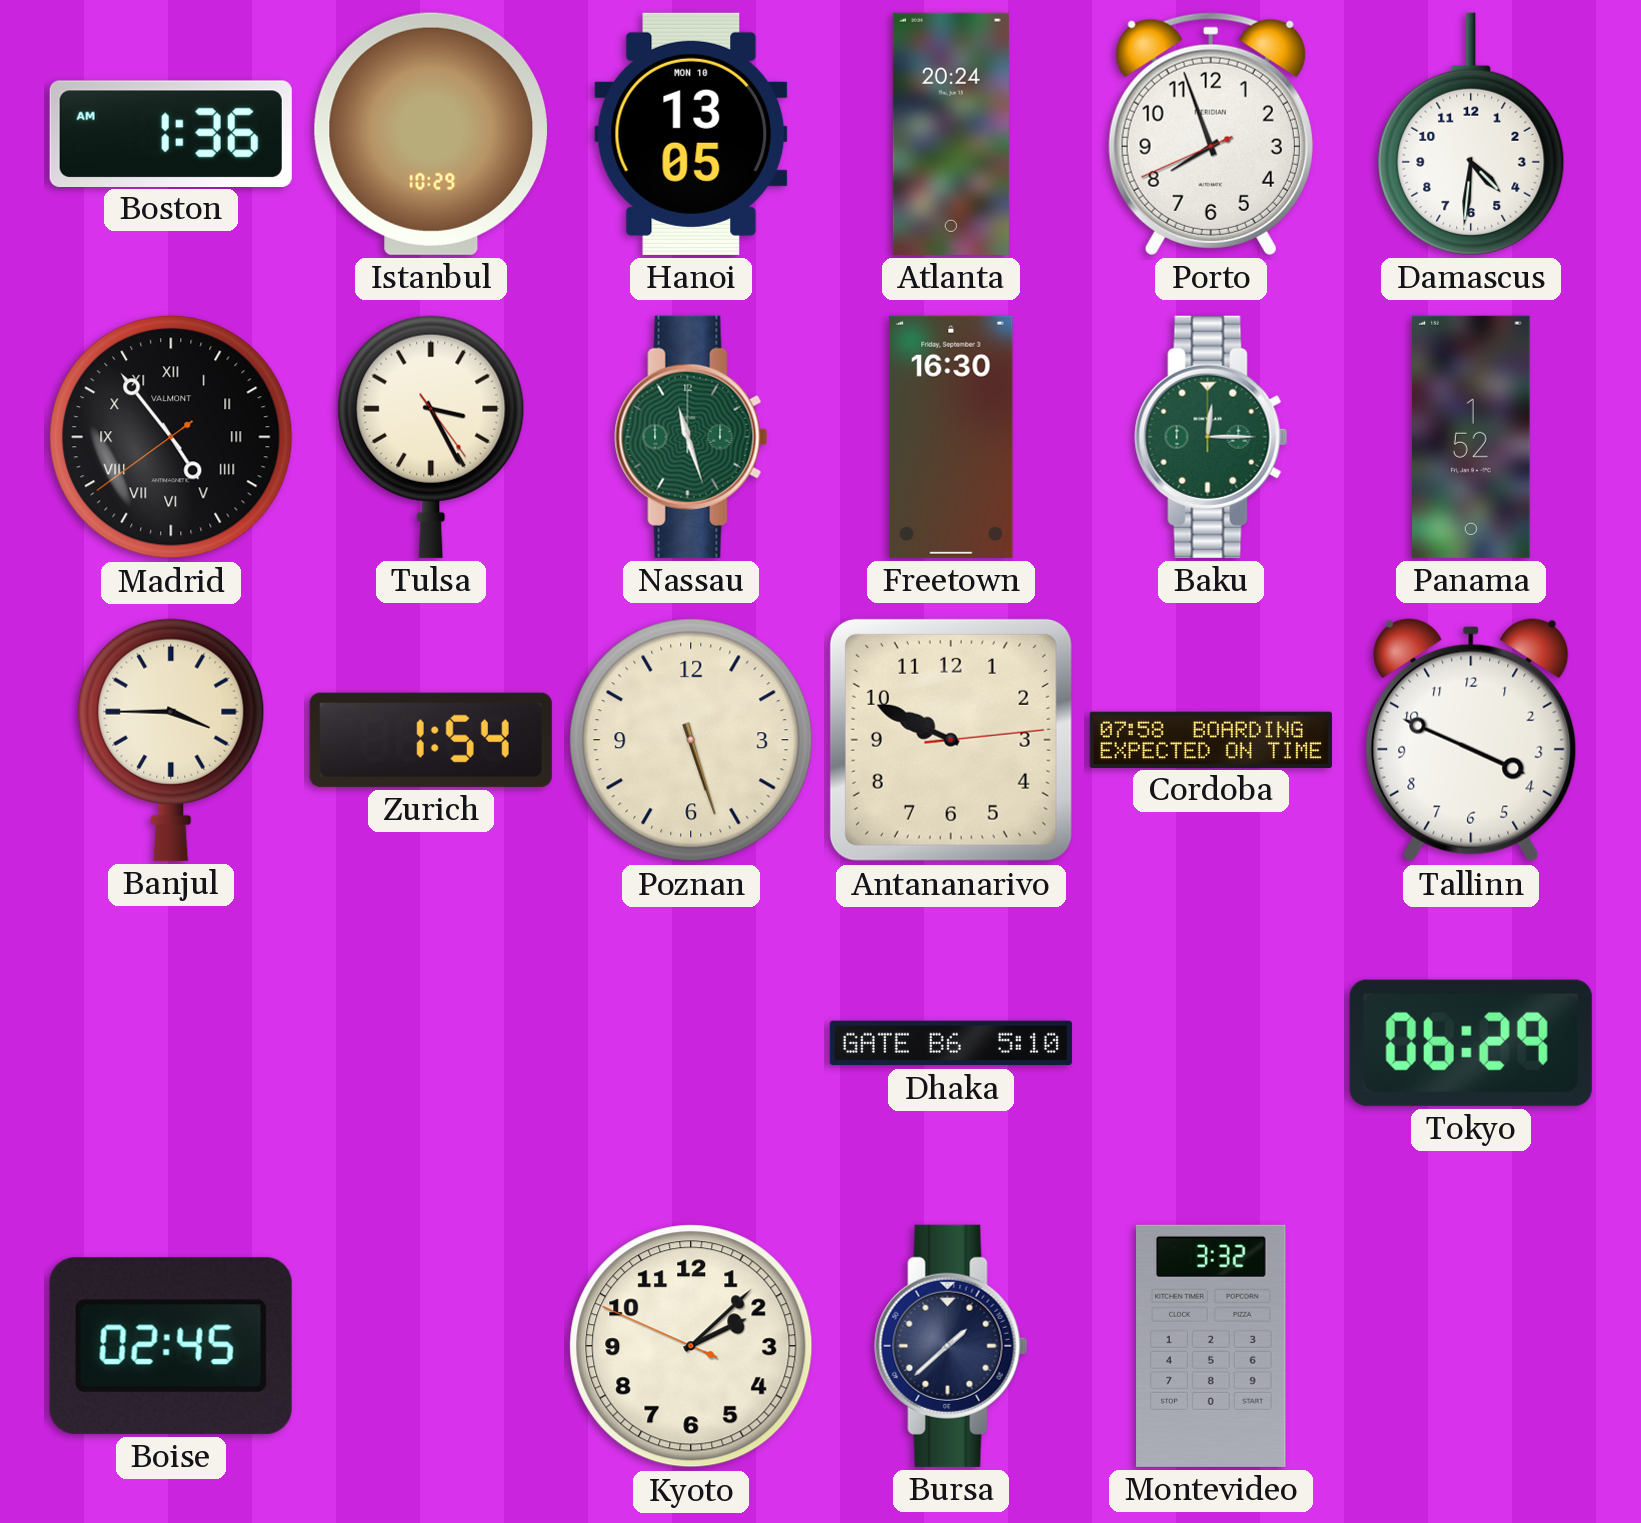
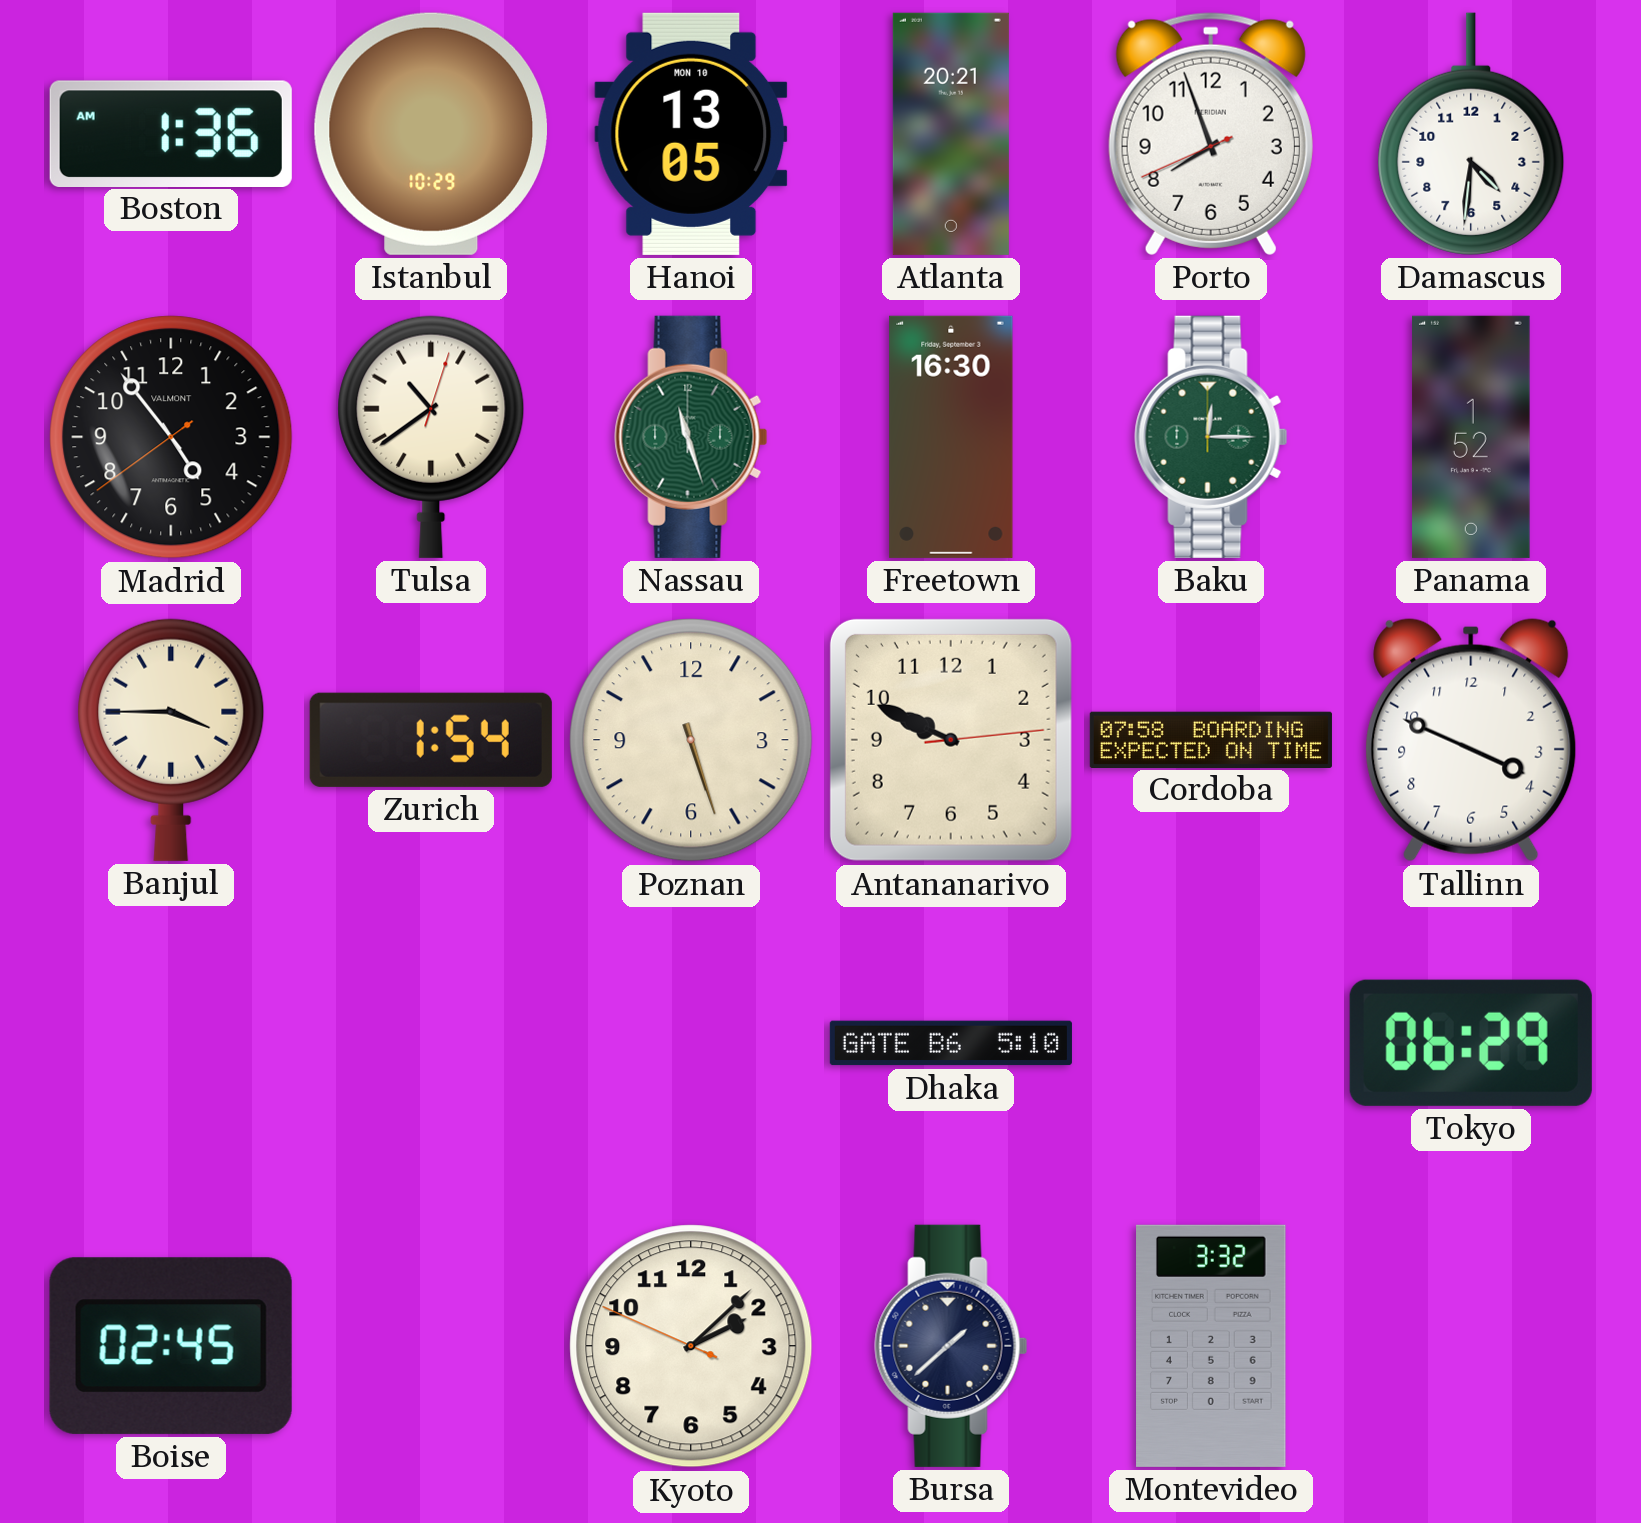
Atlanta: 20:24 -> 20:21 (951, 134)
Madrid numerals: Roman -> Arabic (171, 437)
Tulsa: 3:25 -> 10:39 (431, 437)
